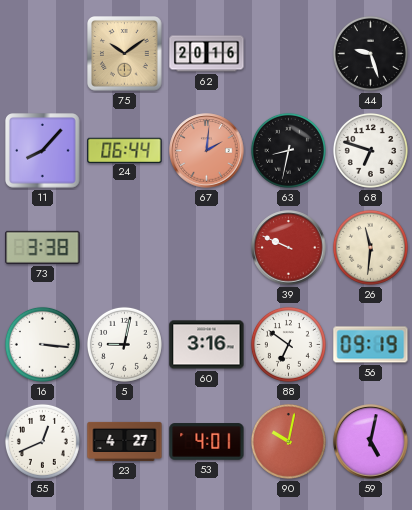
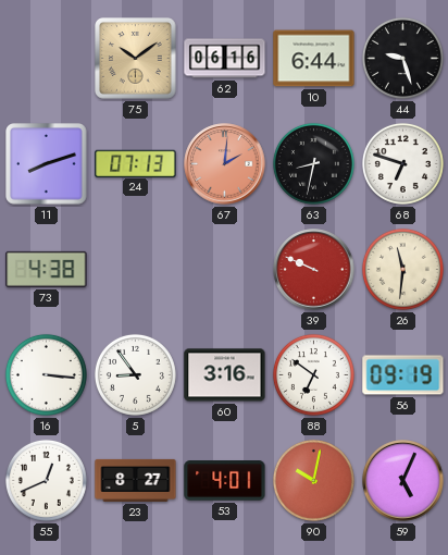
62: 20:16 -> 06:16 (225, 59)
10: none -> 6:44 (314, 59)
11: 8:07 -> 8:12 (47, 164)
24: 06:44 -> 07:13 (136, 163)
73: 3:38 -> 4:38 (47, 269)
5: 9:02 -> 8:54 (135, 374)
23: 4:27 -> 8:27 (136, 480)
59: 5:02 -> 5:04 (403, 481)
